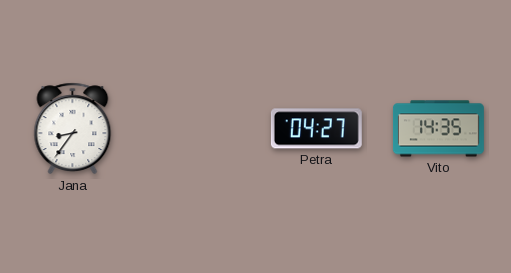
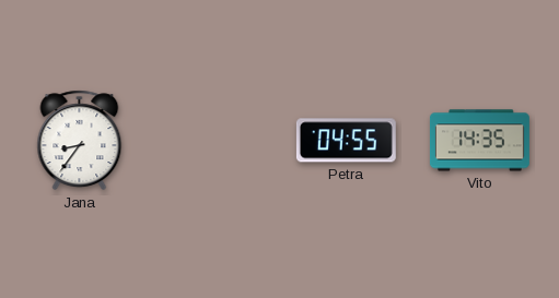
Petra: 04:27 -> 04:55 (346, 141)
